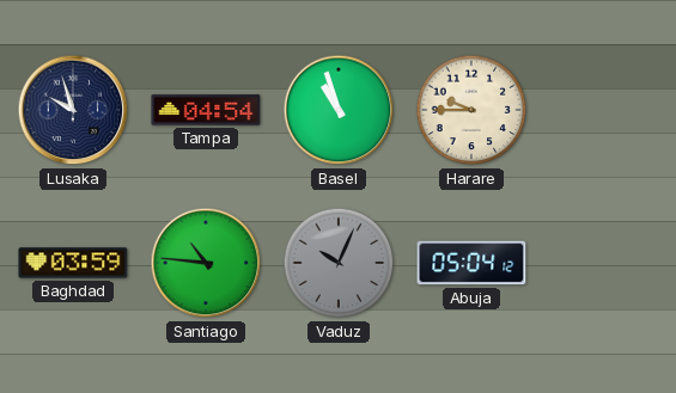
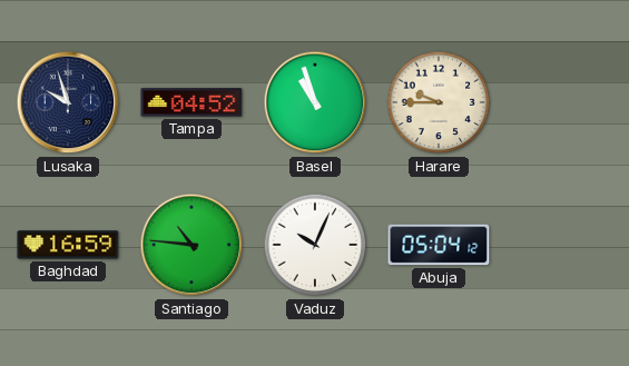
Tampa: 04:54 -> 04:52 (191, 102)
Baghdad: 03:59 -> 16:59 (68, 245)
Vaduz dial: grey -> white (315, 245)
